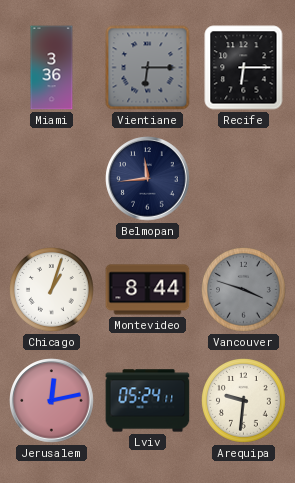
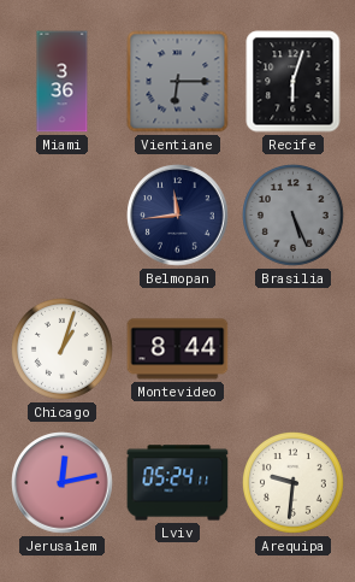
Recife: 6:15 -> 6:03 (294, 82)
Brasilia: none -> 5:26 (294, 216)
Vancouver: 3:48 -> none (244, 290)
